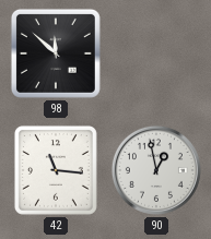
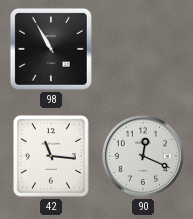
98: 11:52 -> 10:55 (51, 49)
90: 12:58 -> 12:19 (143, 156)
